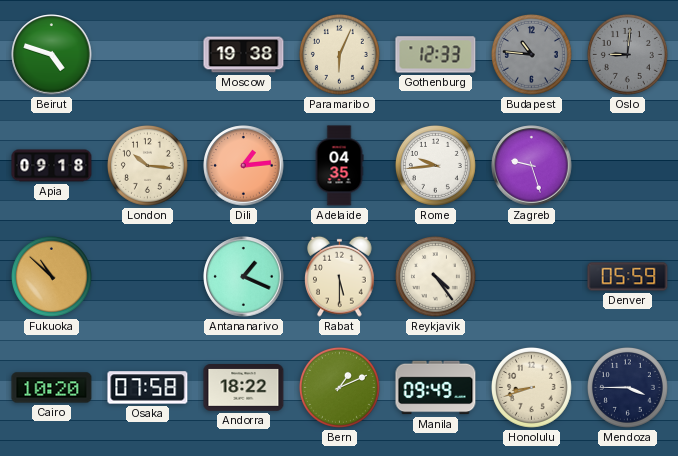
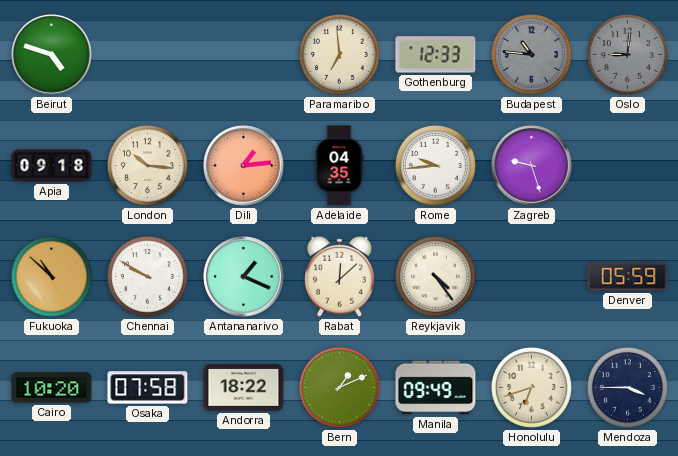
Moscow: 19:38 -> none (244, 55)
Paramaribo: 6:04 -> 6:59 (339, 54)
Chennai: none -> 9:50 (147, 276)
Rabat: 5:30 -> 12:08 (340, 276)
Honolulu: 8:42 -> 6:42 (531, 387)
